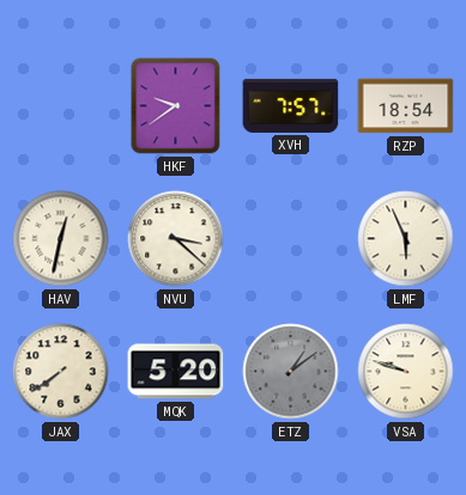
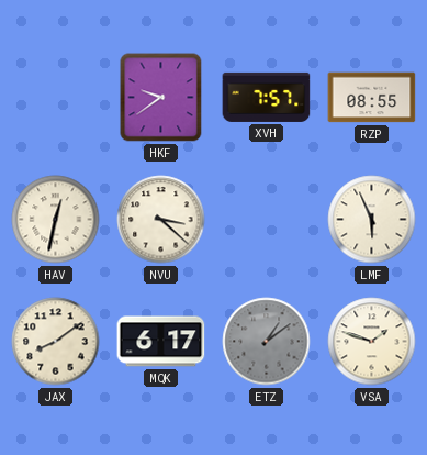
RZP: 18:54 -> 08:55 (372, 98)
JAX: 7:39 -> 8:09 (56, 342)
MQK: 5:20 -> 6:17 (161, 342)
VSA: 9:48 -> 1:48 (372, 342)
